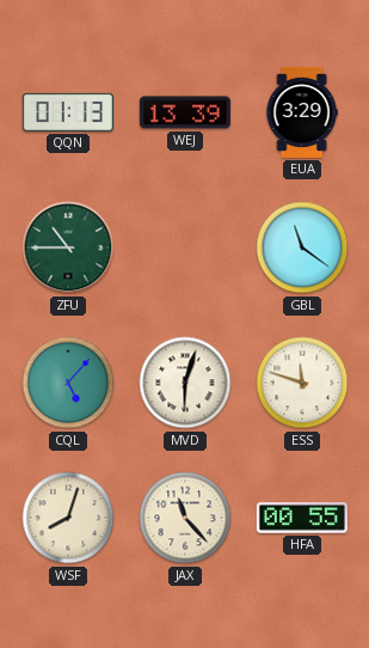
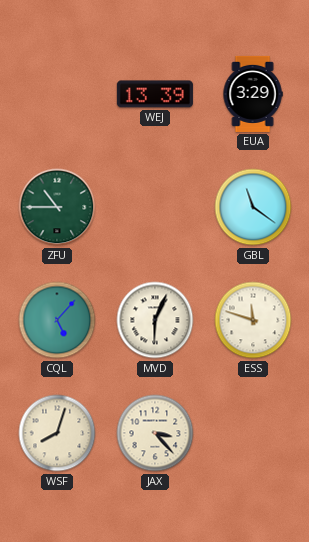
QQN: 01:13 -> none (68, 112)
MVD: 6:03 -> 6:04 (155, 320)
JAX: 11:23 -> 3:23 (155, 433)
HFA: 00:55 -> none (302, 518)
